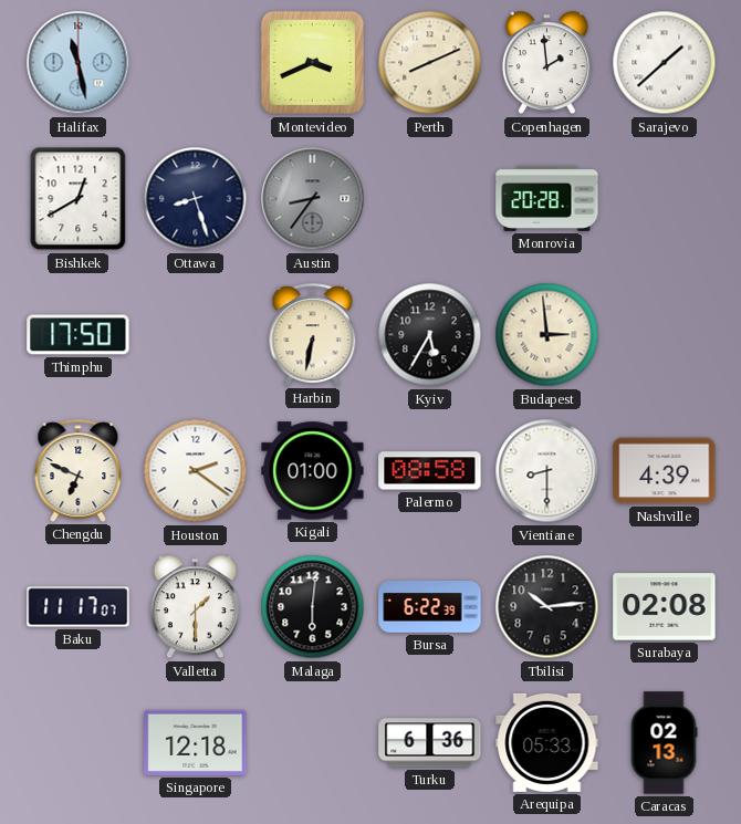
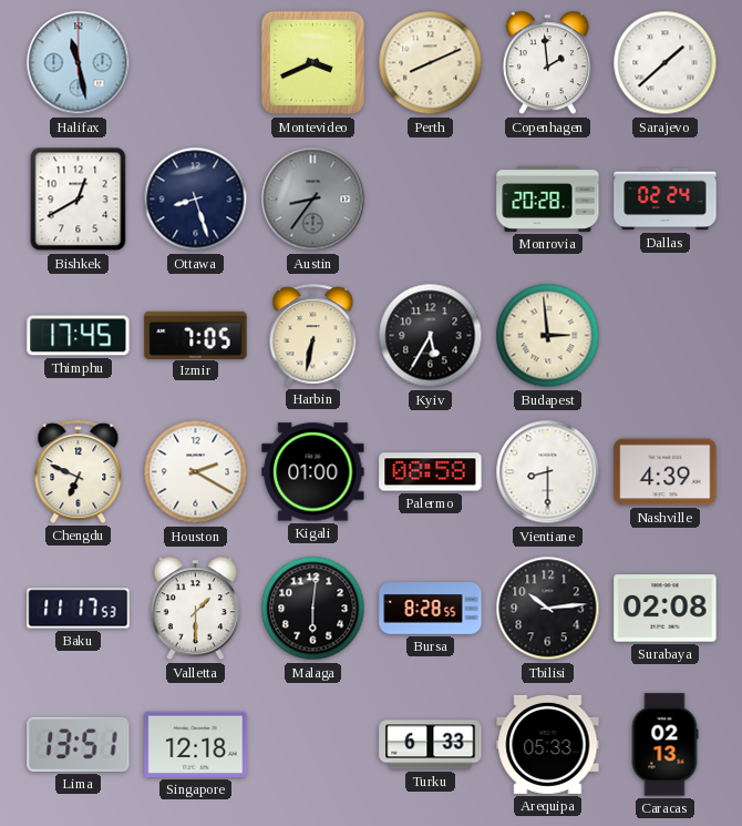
Dallas: none -> 02:24 (666, 200)
Thimphu: 17:50 -> 17:45 (79, 336)
Izmir: none -> 7:05 (196, 335)
Houston: 2:21 -> 2:20 (196, 472)
Baku: 11:17:07 -> 11:17:53 (79, 609)
Bursa: 6:22 -> 8:28 (431, 609)
Lima: none -> 13:51 (79, 744)
Turku: 6:36 -> 6:33 (431, 745)
